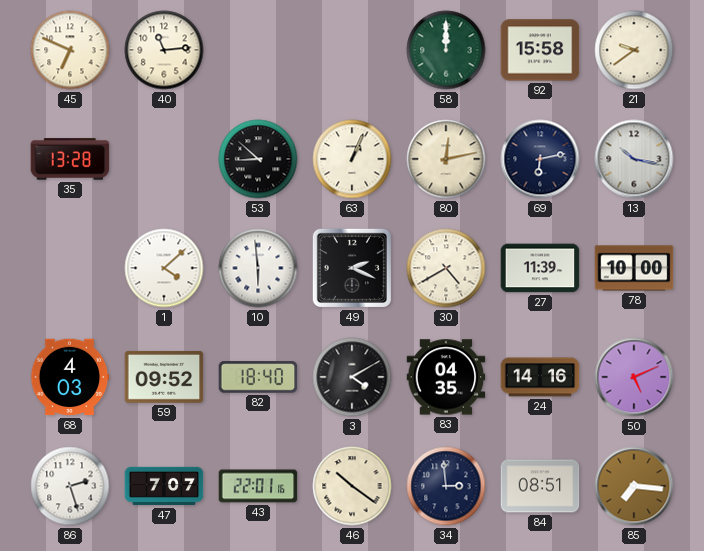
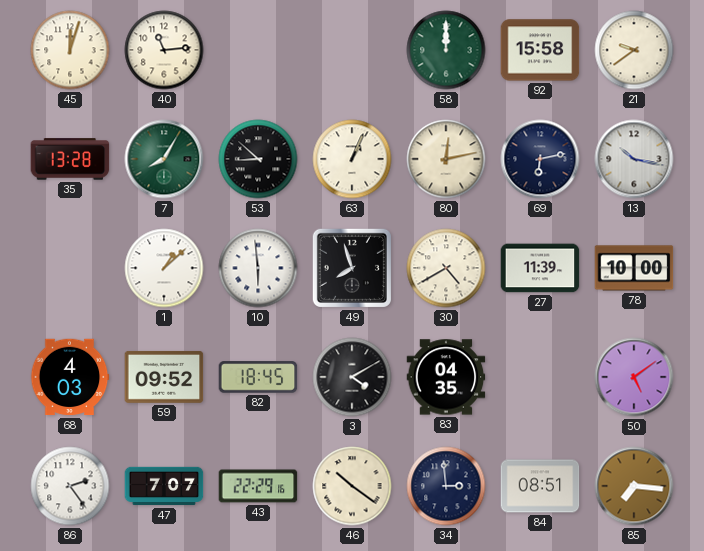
45: 6:49 -> 12:03 (70, 50)
7: none -> 8:05 (164, 159)
1: 4:08 -> 1:08 (164, 268)
49: 2:19 -> 7:57 (352, 268)
82: 18:40 -> 18:45 (258, 377)
24: 14:16 -> none (540, 377)
50: 5:11 -> 5:09 (634, 377)
86: 2:27 -> 2:24 (70, 486)
43: 22:01 -> 22:29 (258, 486)
